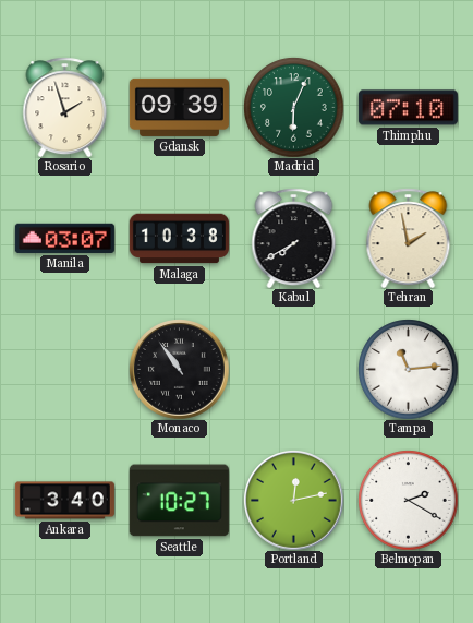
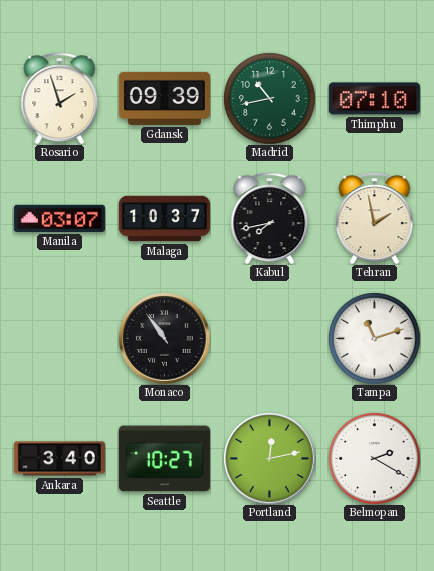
Madrid: 6:04 -> 10:43 (269, 98)
Malaga: 10:38 -> 10:37 (164, 219)
Kabul: 7:40 -> 7:43 (270, 218)
Tampa: 11:14 -> 11:12 (374, 338)
